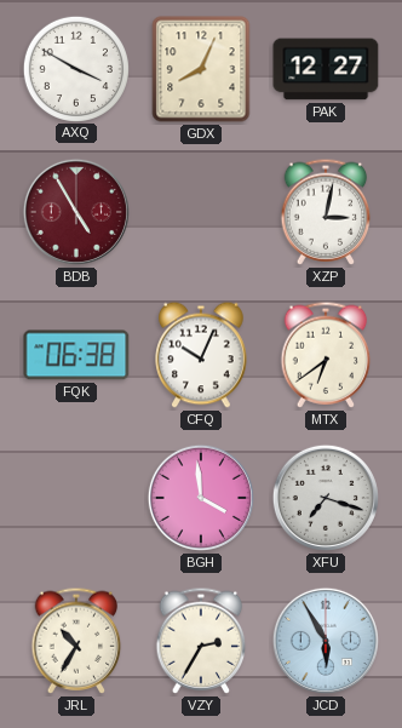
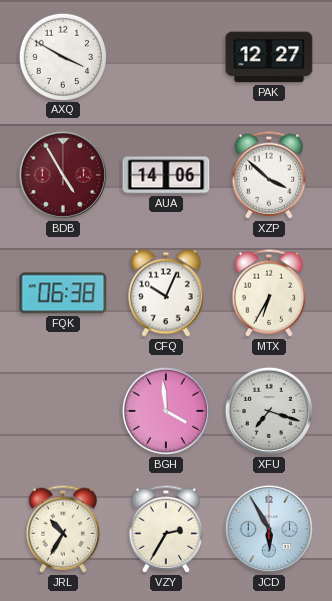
GDX: 8:04 -> none (201, 69)
AUA: none -> 14:06 (166, 175)
XZP: 3:02 -> 3:52 (269, 175)
MTX: 6:39 -> 6:35 (269, 293)
